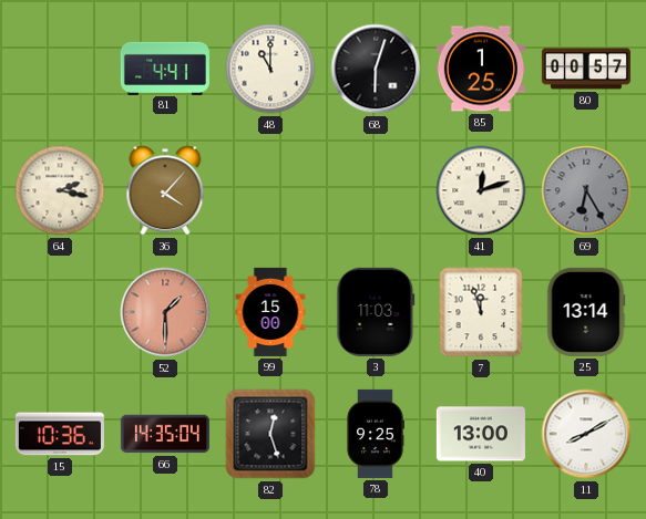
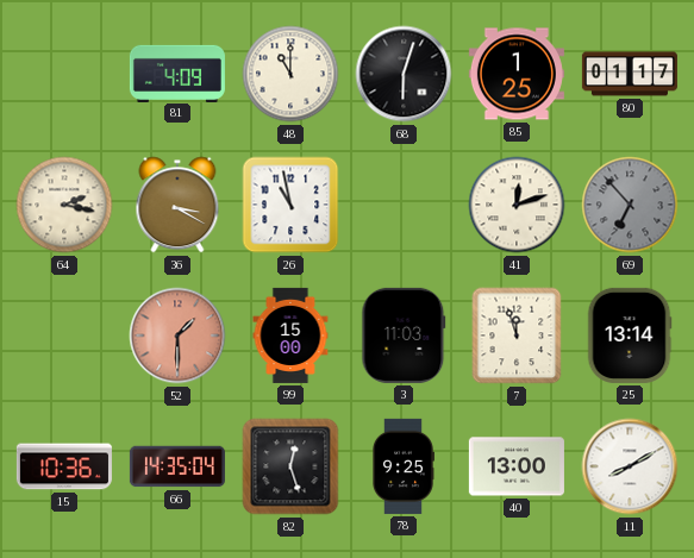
81: 4:41 -> 4:09 (177, 73)
80: 00:57 -> 01:17 (630, 74)
36: 4:07 -> 3:20 (177, 205)
26: none -> 10:58 (290, 205)
69: 6:25 -> 6:53 (630, 205)
